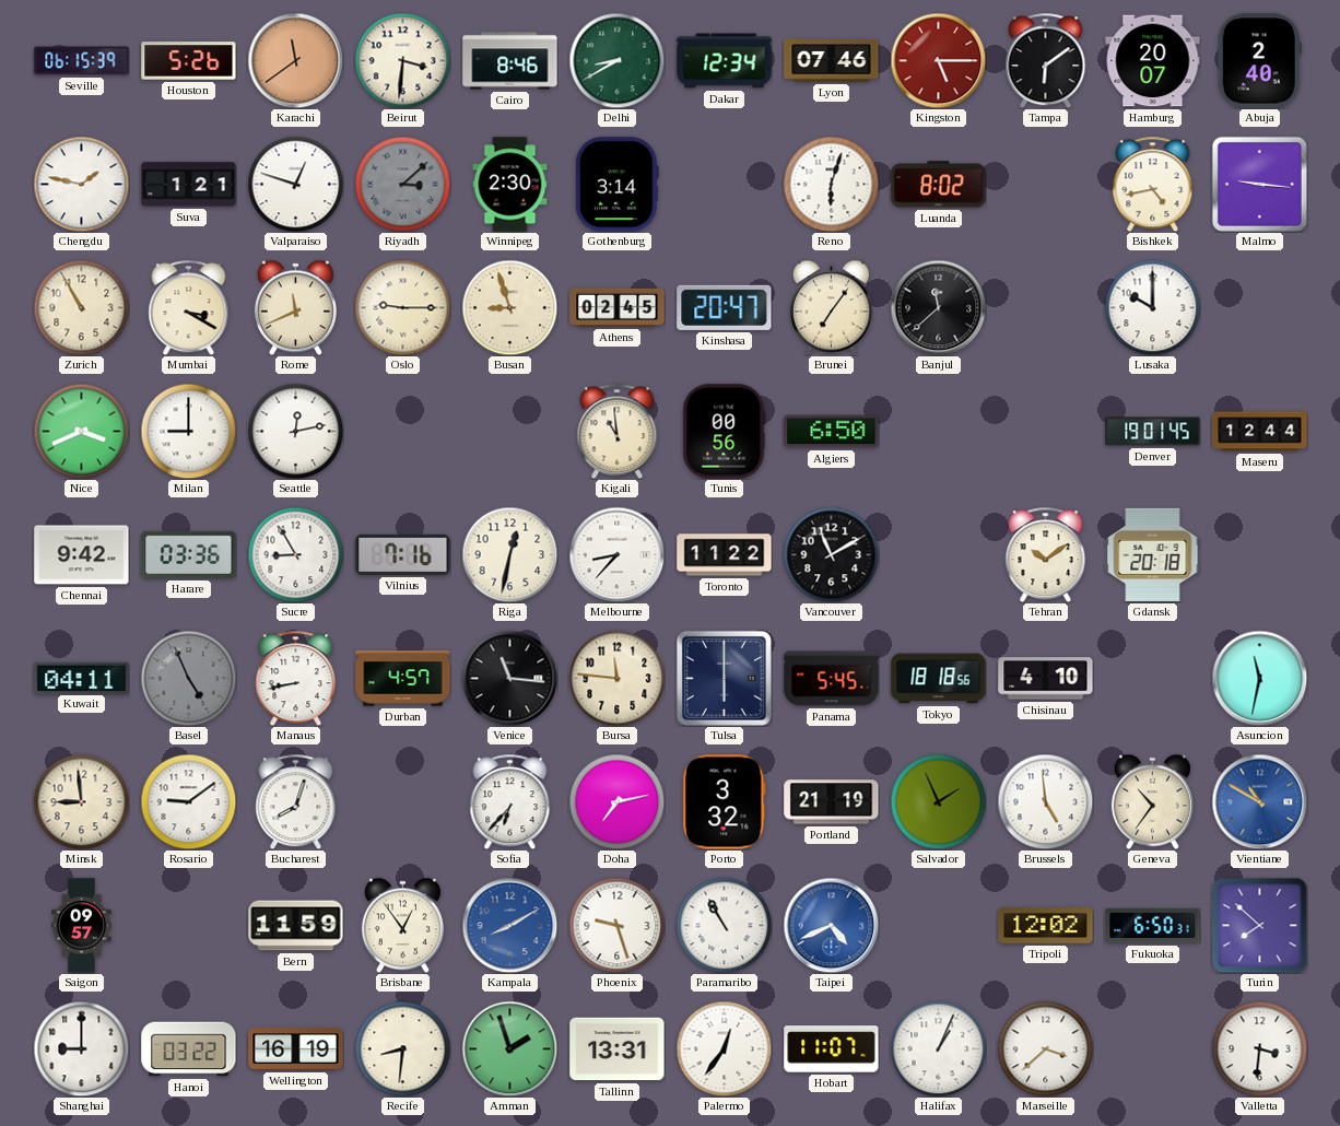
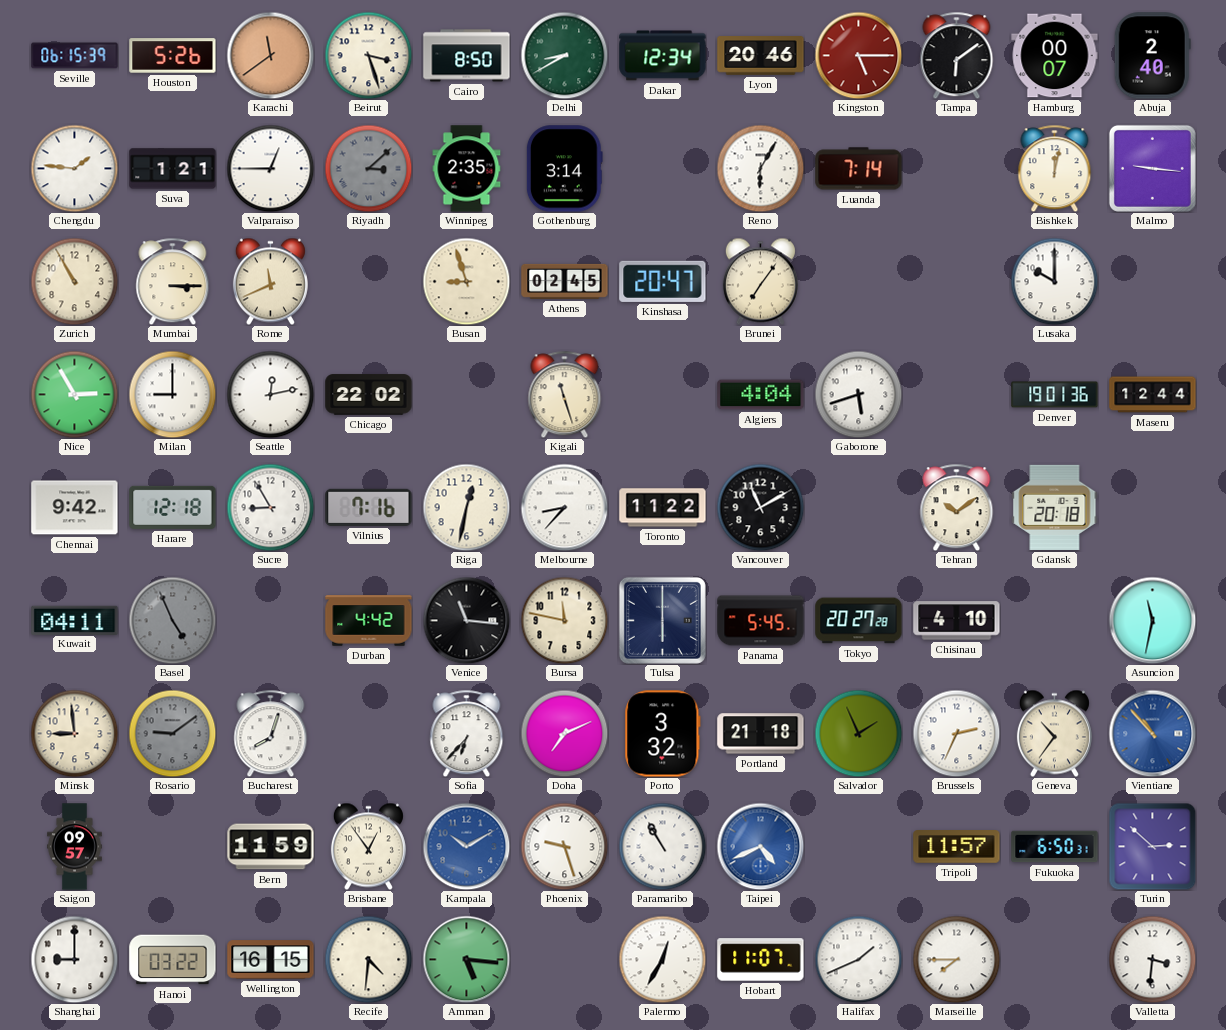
Beirut: 3:31 -> 3:27 (368, 55)
Cairo: 8:46 -> 8:50 (467, 56)
Lyon: 07:46 -> 20:46 (761, 56)
Hamburg: 20:07 -> 00:07 (1055, 56)
Chengdu: 1:47 -> 1:46 (74, 168)
Valparaiso: 12:48 -> 12:45 (270, 168)
Winnipeg: 2:30 -> 2:35 (467, 169)
Reno: 6:03 -> 6:05 (760, 168)
Luanda: 8:02 -> 7:14 (859, 169)
Bishkek: 4:43 -> 12:02 (1055, 168)
Mumbai: 3:20 -> 3:15 (173, 281)
Oslo: 9:15 -> none (402, 307)
Banjul: 11:38 -> none (938, 307)
Nice: 3:41 -> 2:55 (74, 394)
Chicago: none -> 22:02 (369, 395)
Kigali: 10:59 -> 11:27 (565, 394)
Tunis: 00:56 -> none (725, 432)
Algiers: 6:50 -> 4:04 (761, 395)
Gaborone: none -> 5:42 (858, 394)
Denver: 19:01:45 -> 19:01:36 (1055, 395)
Harare: 03:36 -> 12:18 (173, 507)
Manaus: 8:43 -> none (296, 678)
Durban: 4:57 -> 4:42 (369, 621)
Bursa: 11:46 -> 11:47 (564, 620)
Tokyo: 18:18 -> 20:27 (859, 621)
Rosario dial: white -> grey (172, 733)
Doha: 7:13 -> 7:11 (564, 733)
Portland: 21:19 -> 21:18 (761, 734)
Brussels: 4:59 -> 2:34 (956, 733)
Vientiane: 10:50 -> 10:53 (1152, 733)
Kampala: 8:10 -> 10:10 (466, 846)
Tripoli: 12:02 -> 11:57 (957, 847)
Turin: 7:52 -> 2:52 (1152, 846)
Wellington: 16:19 -> 16:15 (271, 960)
Recife: 8:31 -> 4:31 (368, 959)
Amman: 1:57 -> 5:16 (466, 959)
Tallinn: 13:31 -> none (618, 1049)
Palermo: 12:36 -> 12:35 (662, 959)
Halifax: 1:04 -> 1:41 (858, 959)
Marseille: 3:38 -> 7:45 (956, 959)
